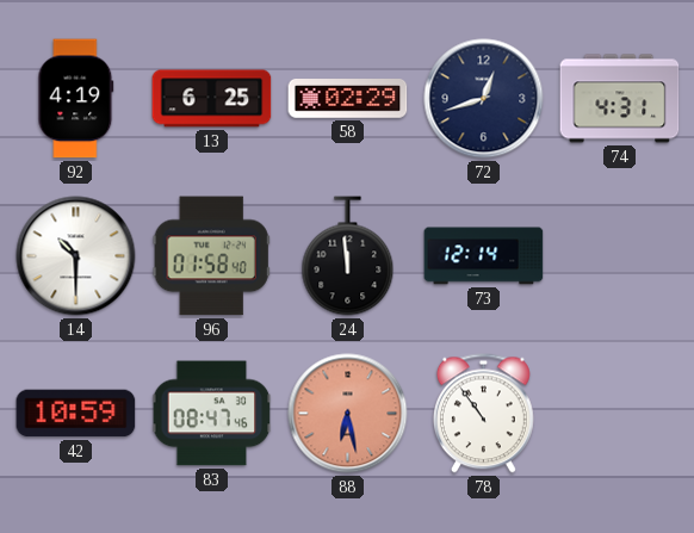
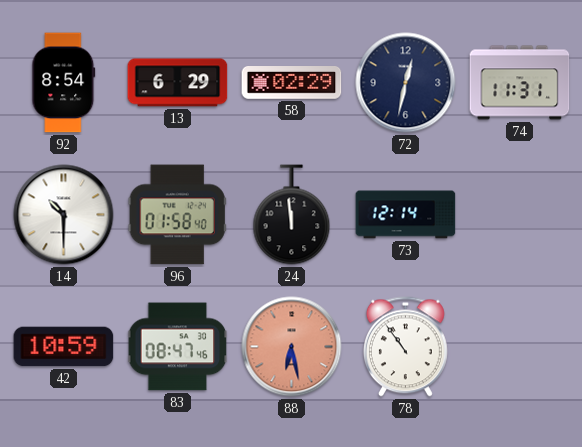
92: 4:19 -> 8:54 (64, 83)
13: 6:25 -> 6:29 (178, 83)
72: 12:42 -> 12:32 (406, 83)
74: 4:31 -> 11:31 (520, 83)
